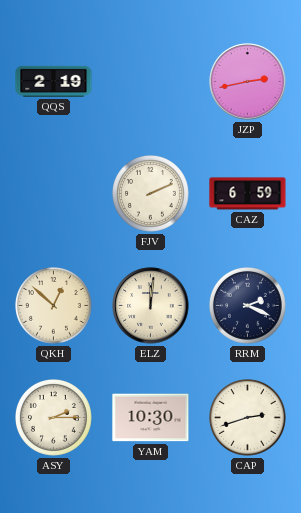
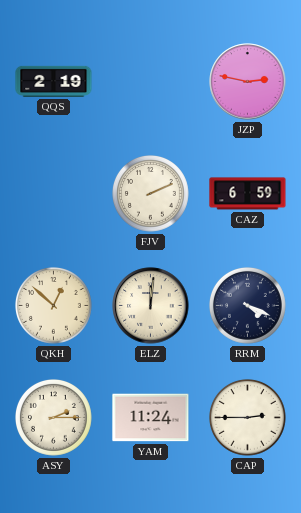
JZP: 2:43 -> 2:47 (248, 82)
RRM: 2:19 -> 4:19 (248, 306)
YAM: 10:30 -> 11:24 (151, 418)
CAP: 2:42 -> 2:45 (248, 418)
